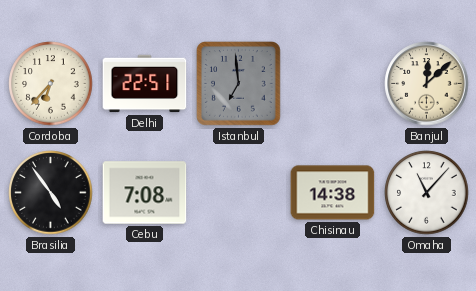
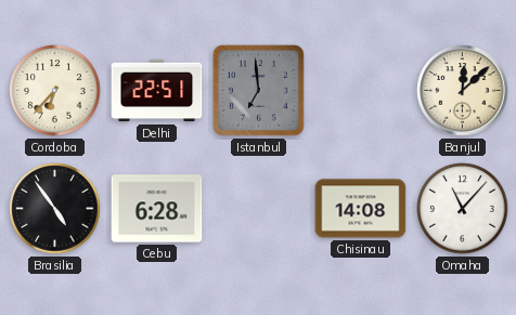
Cebu: 7:08 -> 6:28 (157, 209)
Chisinau: 14:38 -> 14:08 (361, 209)
